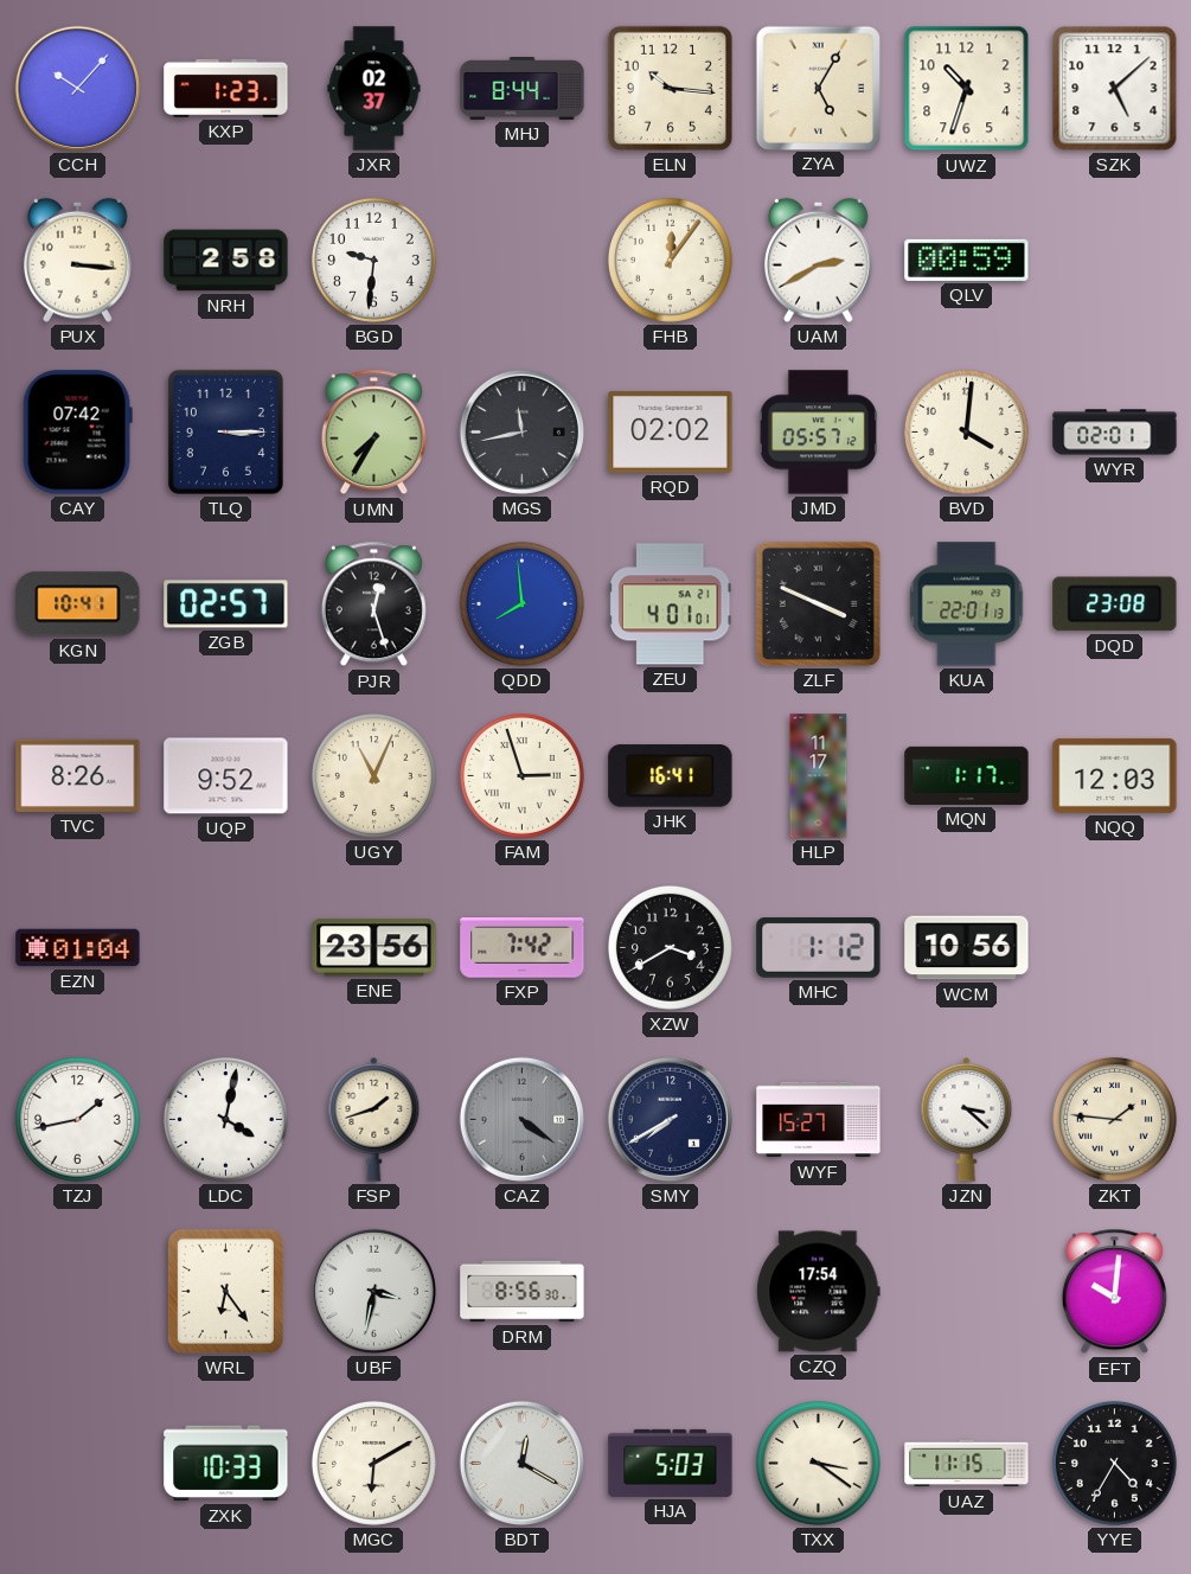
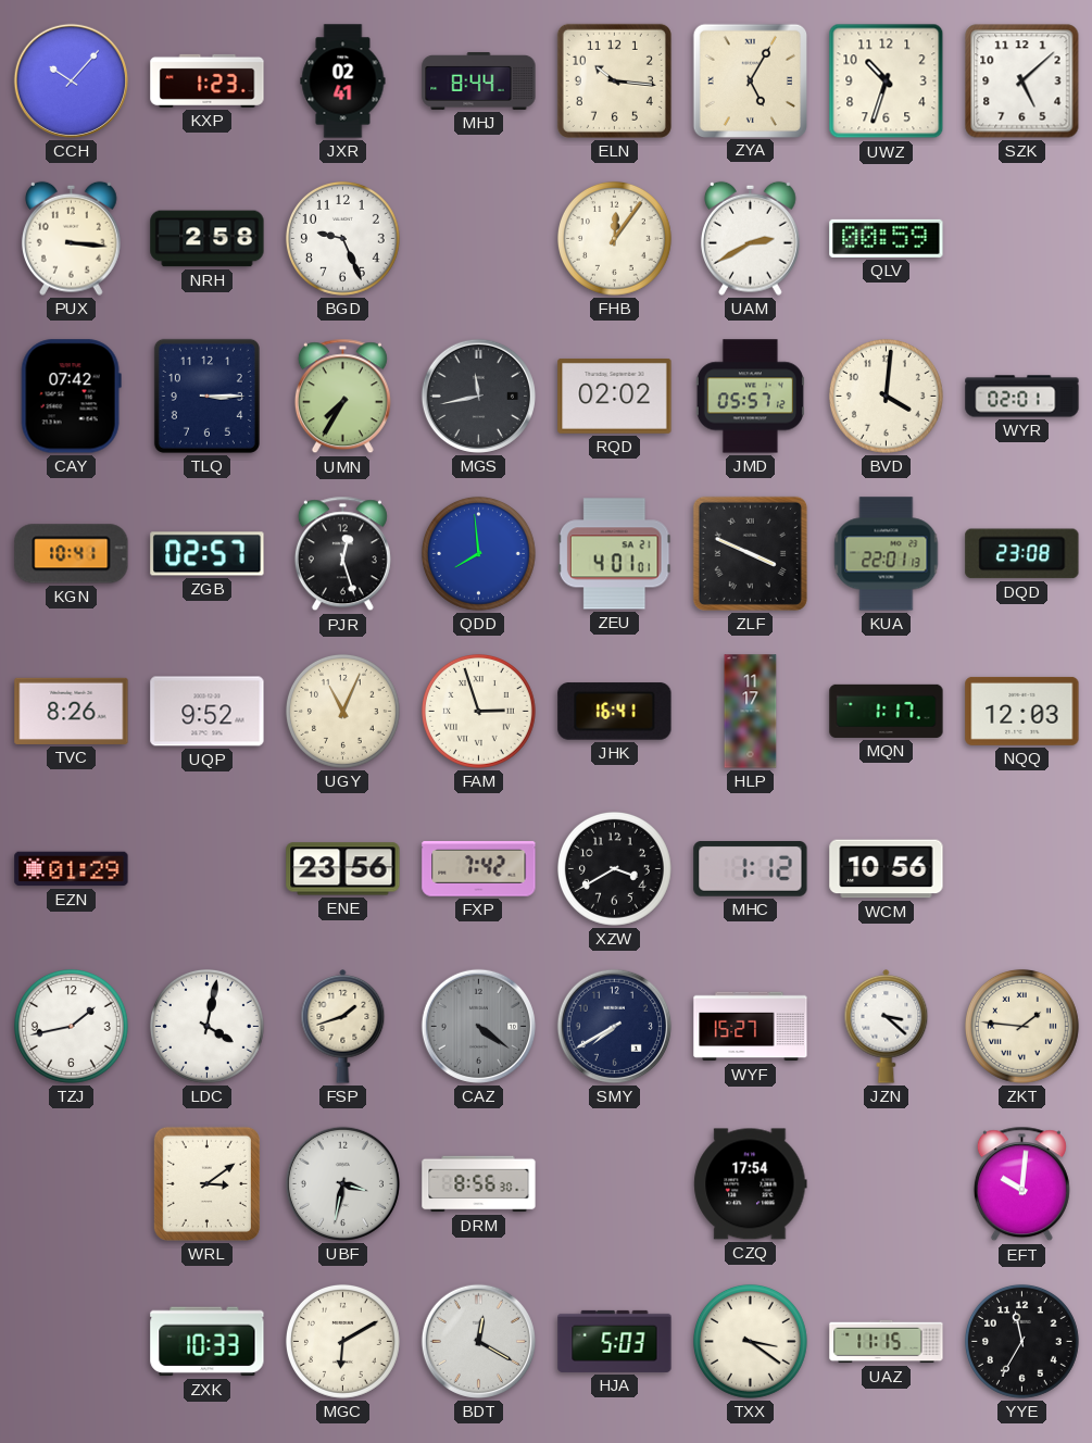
JXR: 02:37 -> 02:41 (343, 81)
BGD: 9:31 -> 9:26 (342, 238)
EZN: 01:04 -> 01:29 (72, 869)
WRL: 6:24 -> 3:09 (206, 1183)
YYE: 4:35 -> 11:35 (1021, 1341)
